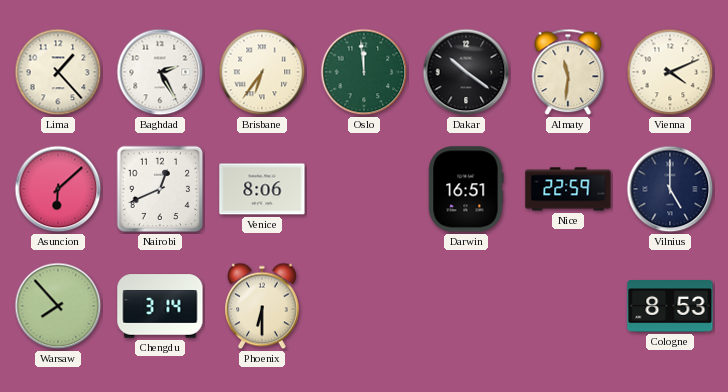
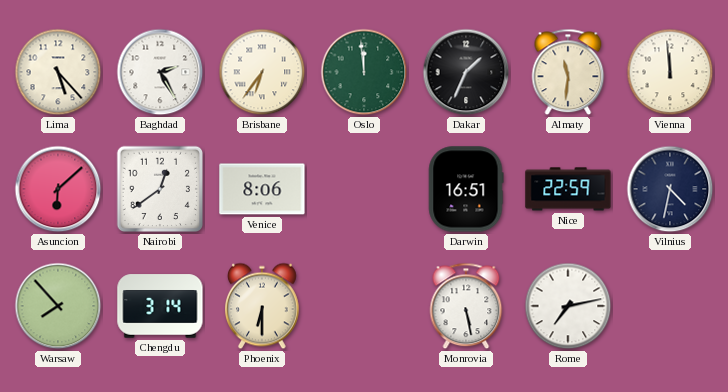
Lima: 1:23 -> 5:23 (58, 72)
Dakar: 10:21 -> 1:34 (466, 72)
Vienna: 4:11 -> 11:59 (670, 72)
Nairobi: 12:41 -> 12:39 (160, 189)
Vilnius: 5:00 -> 4:32 (670, 189)
Monrovia: none -> 5:28 (466, 306)
Rome: none -> 7:13 (568, 306)
Cologne: 8:53 -> none (670, 306)
